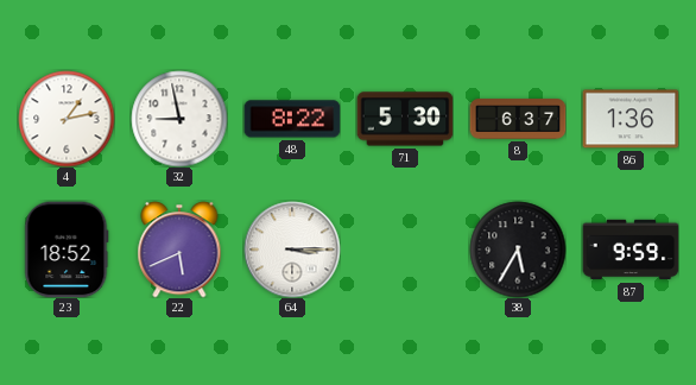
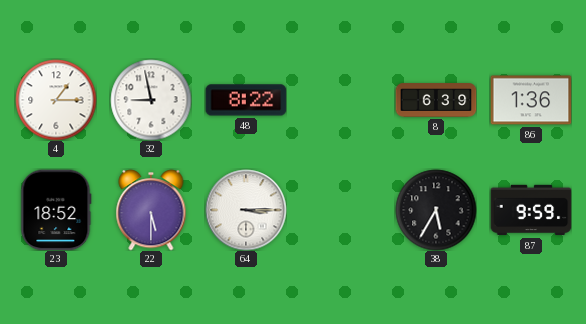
4: 1:13 -> 1:15 (56, 100)
71: 5:30 -> none (405, 119)
8: 6:37 -> 6:39 (436, 100)
22: 5:41 -> 5:30 (151, 210)
